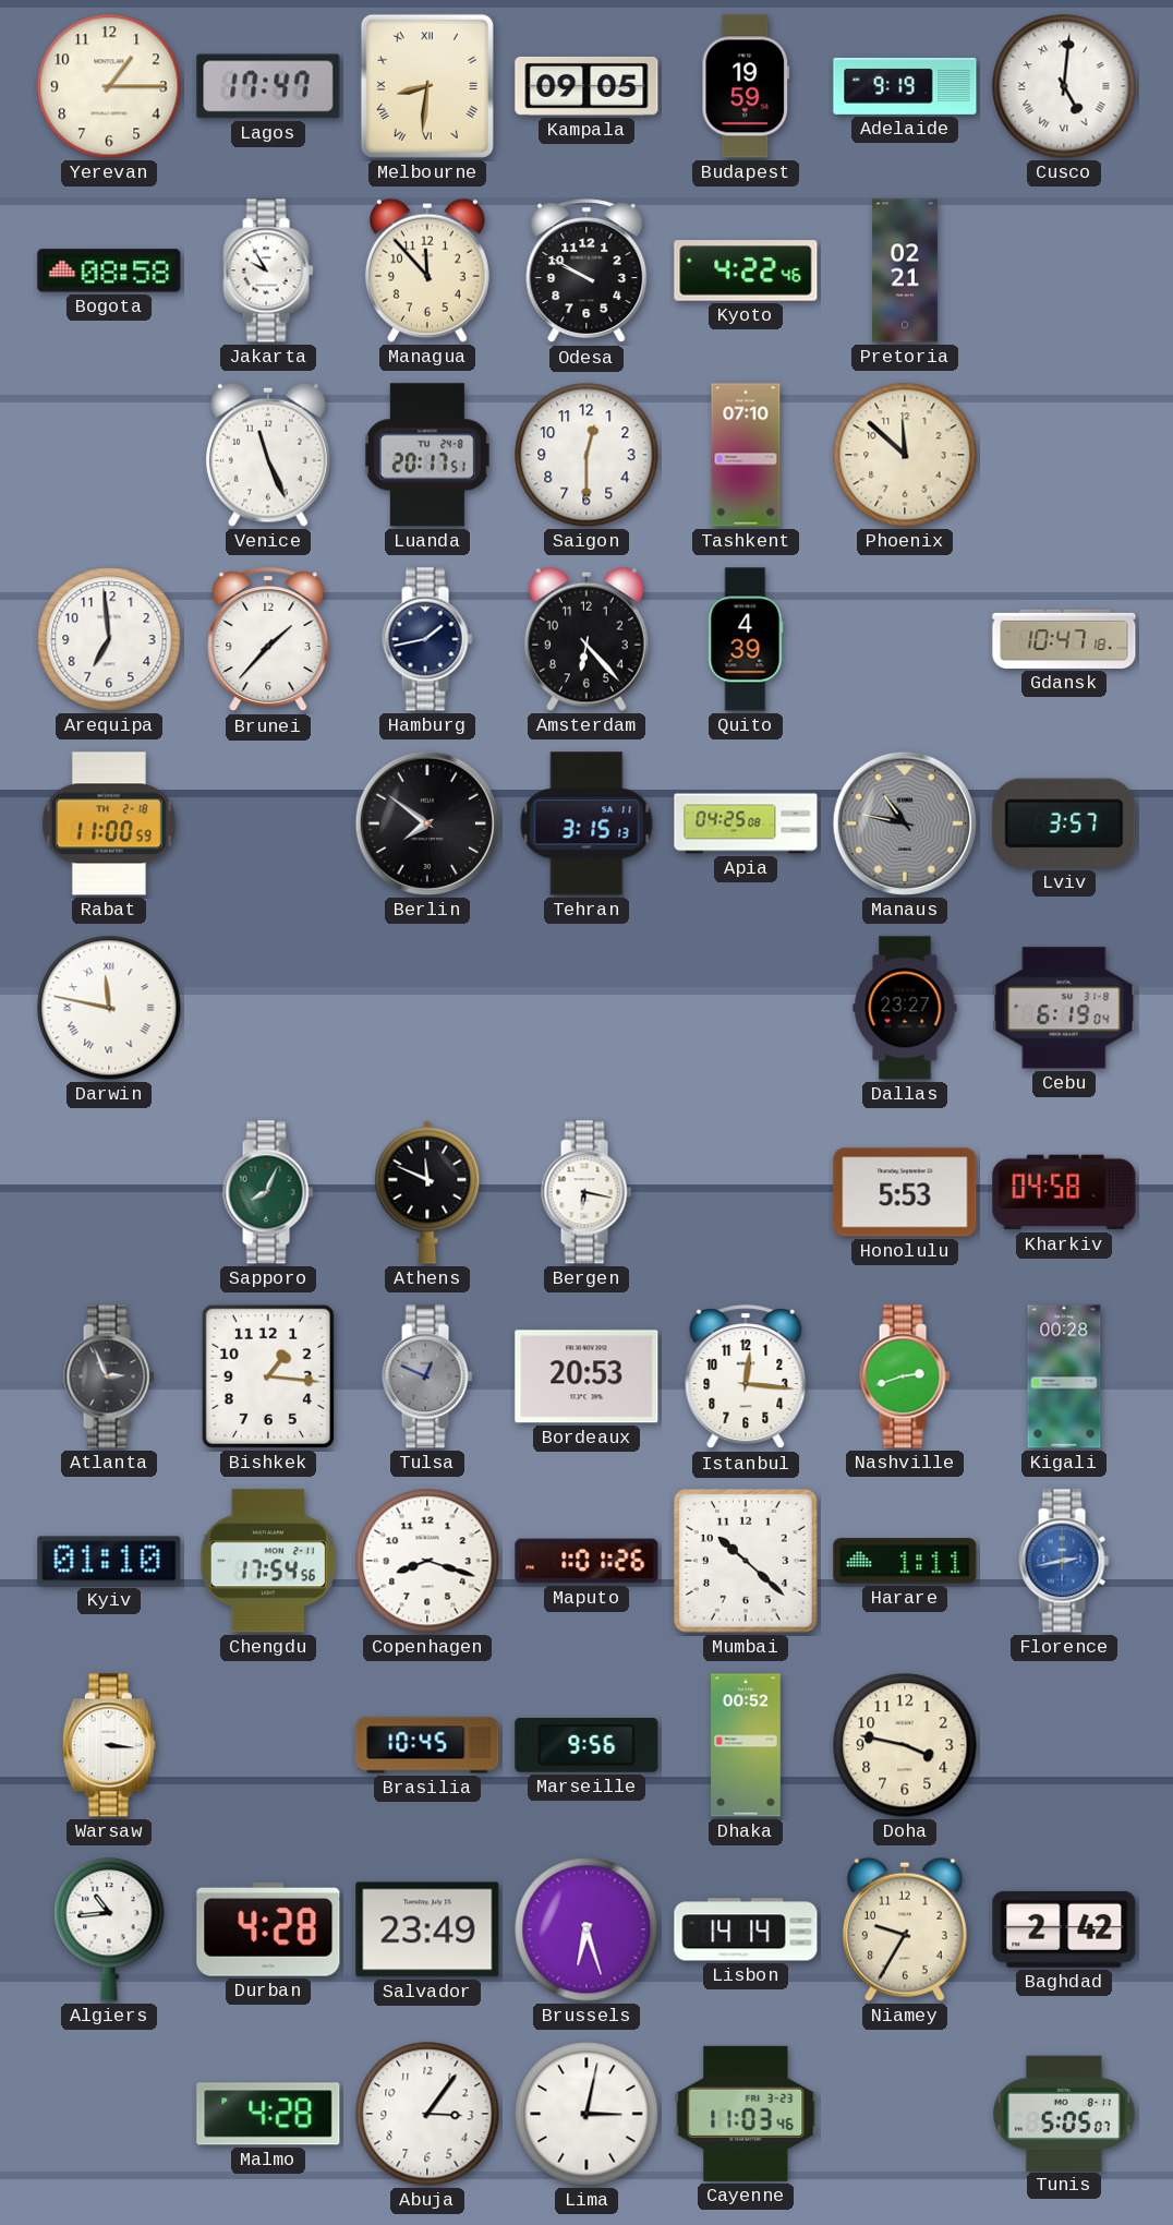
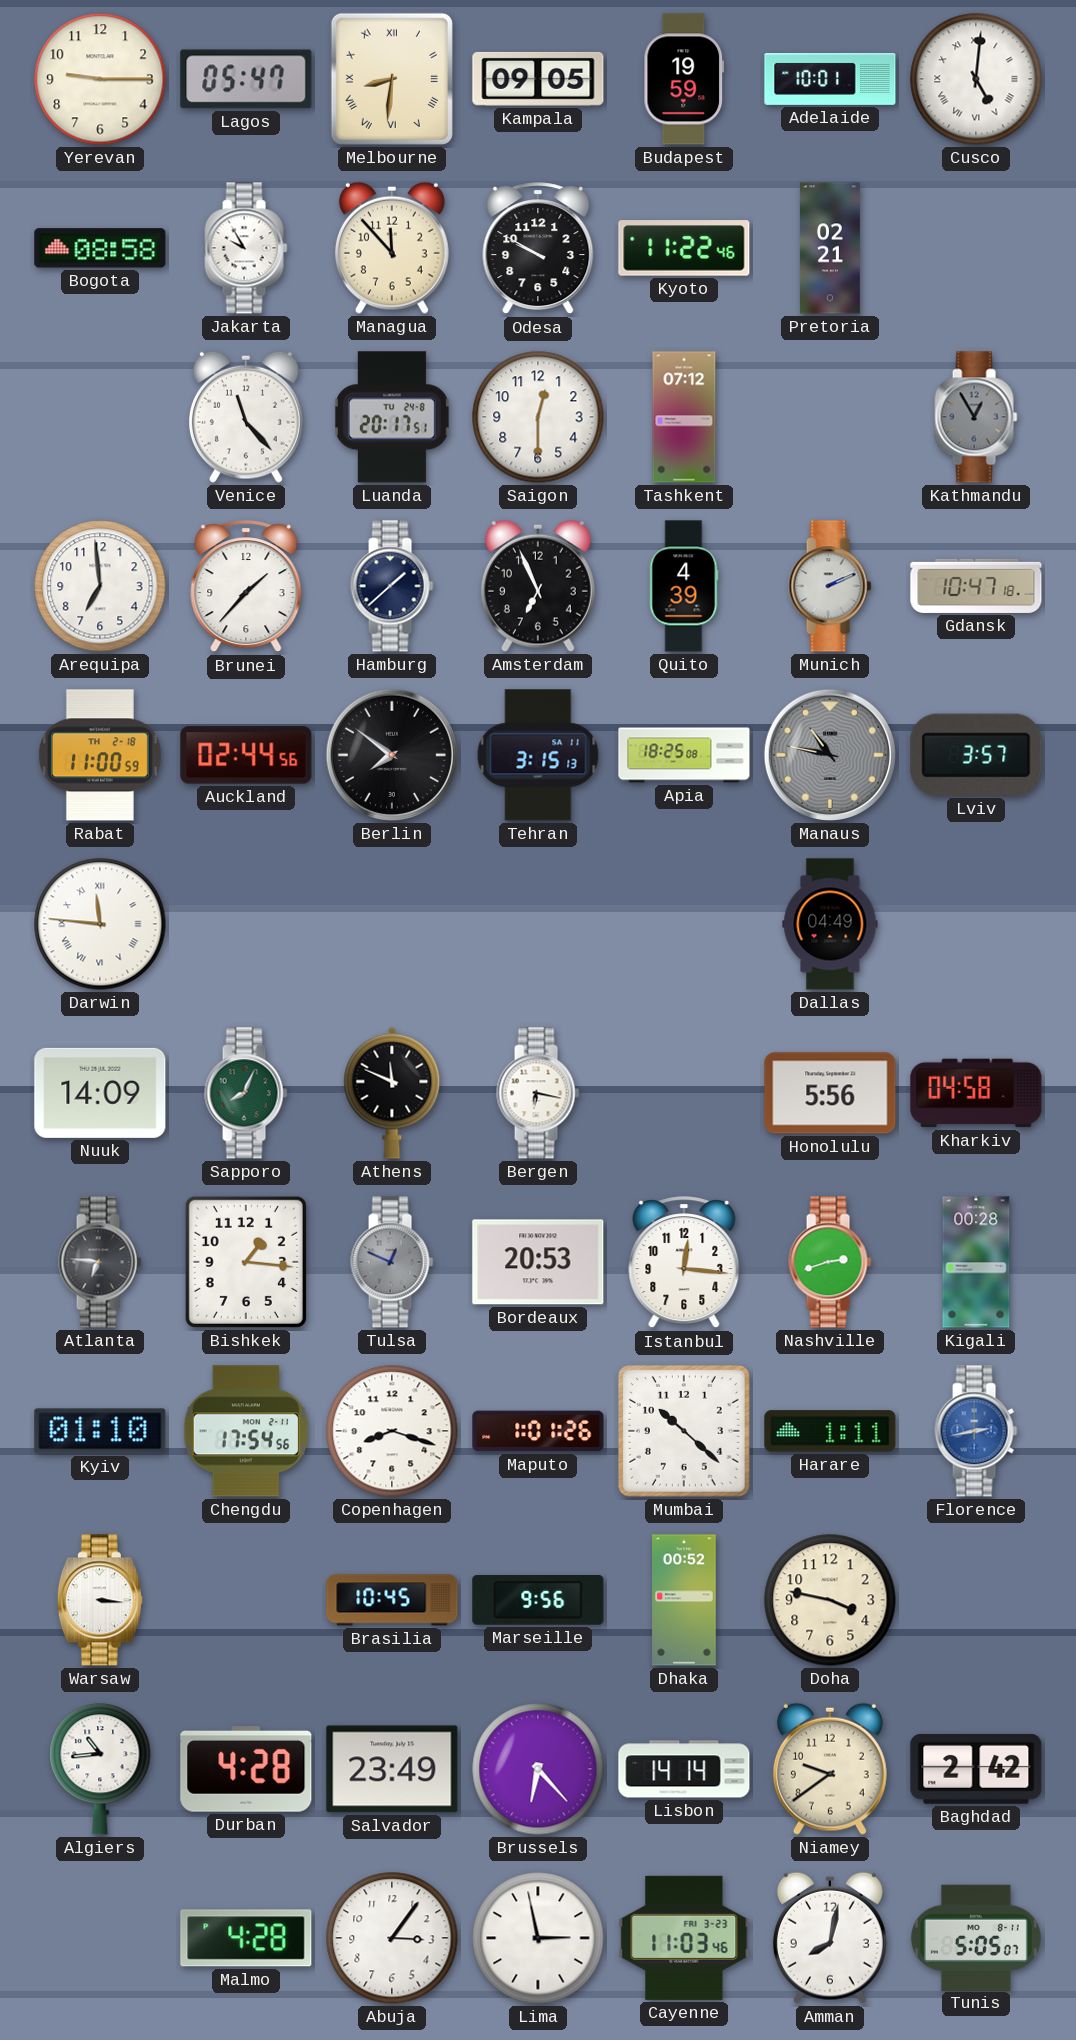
Yerevan: 1:15 -> 9:15 (100, 79)
Lagos: 17:47 -> 05:47 (246, 79)
Adelaide: 9:19 -> 10:01 (830, 79)
Kyoto: 4:22 -> 11:22 (684, 248)
Venice: 11:26 -> 11:23 (246, 417)
Tashkent: 07:10 -> 07:12 (684, 417)
Phoenix: 11:52 -> none (905, 455)
Kathmandu: none -> 12:55 (976, 417)
Hamburg: 1:43 -> 1:38 (392, 586)
Amsterdam: 6:23 -> 6:56 (538, 586)
Munich: none -> 2:11 (830, 586)
Auckland: none -> 02:44 (246, 755)
Apia: 04:25 -> 18:25 (684, 755)
Darwin: 11:47 -> 11:46 (100, 924)
Dallas: 23:27 -> 04:49 (830, 924)
Cebu: 6:19 -> none (1064, 1008)
Nuuk: none -> 14:09 (100, 1093)
Honolulu: 5:53 -> 5:56 (830, 1093)
Atlanta: 2:56 -> 6:46 (100, 1262)
Brussels: 6:27 -> 6:23 (538, 1769)
Niamey: 9:35 -> 9:39 (830, 1769)
Lima: 3:02 -> 2:58 (538, 1938)
Amman: none -> 8:02 (830, 1938)
